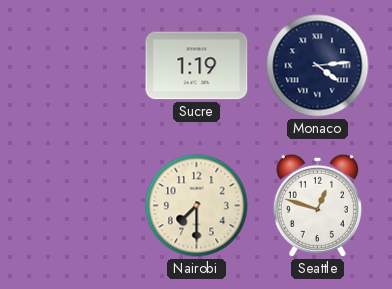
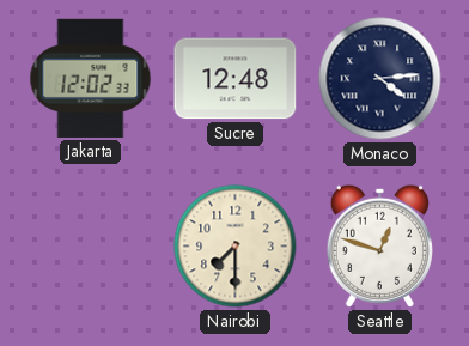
Jakarta: none -> 12:02 (91, 78)
Sucre: 1:19 -> 12:48 (236, 79)
